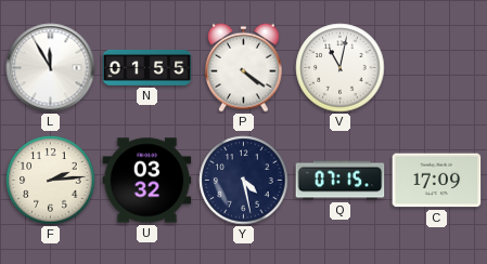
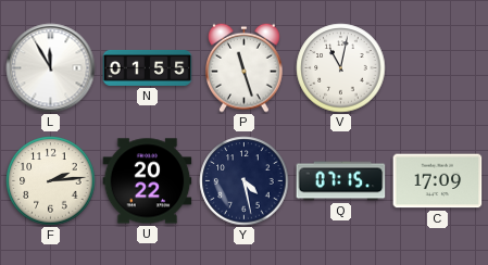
P: 4:21 -> 11:27 (245, 67)
U: 03:32 -> 20:22 (148, 181)
